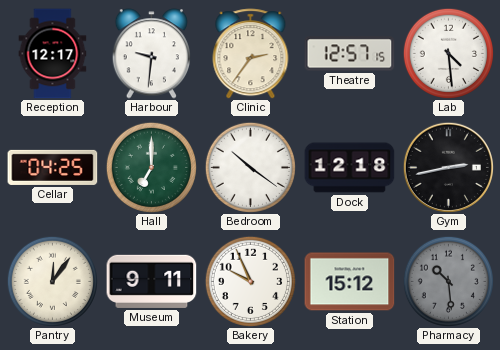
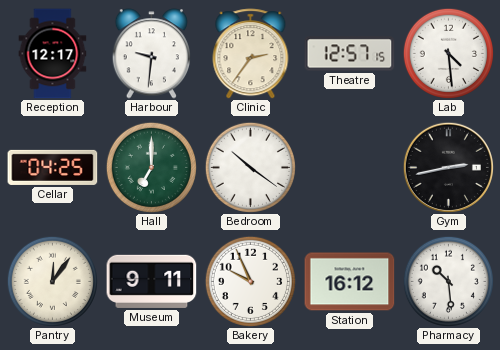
Dock: 12:18 -> none (350, 168)
Station: 15:12 -> 16:12 (350, 282)
Pharmacy dial: grey -> white (448, 281)
